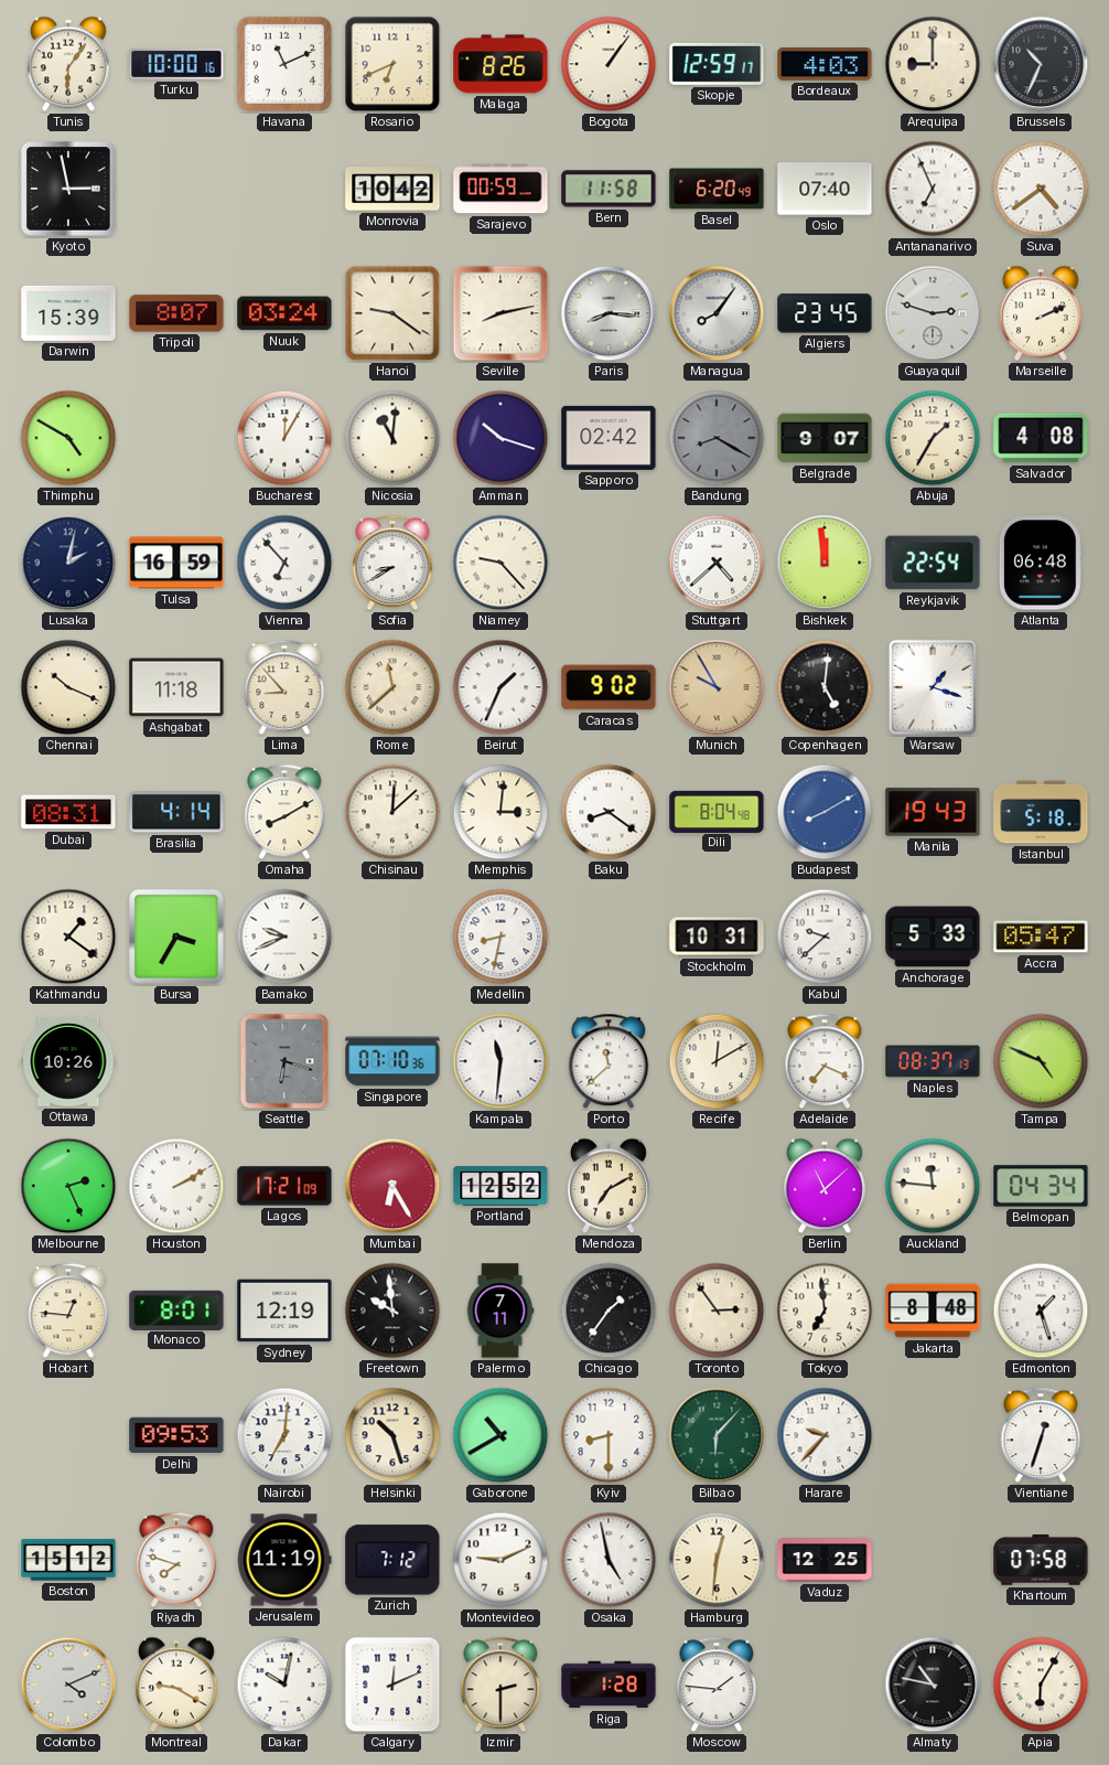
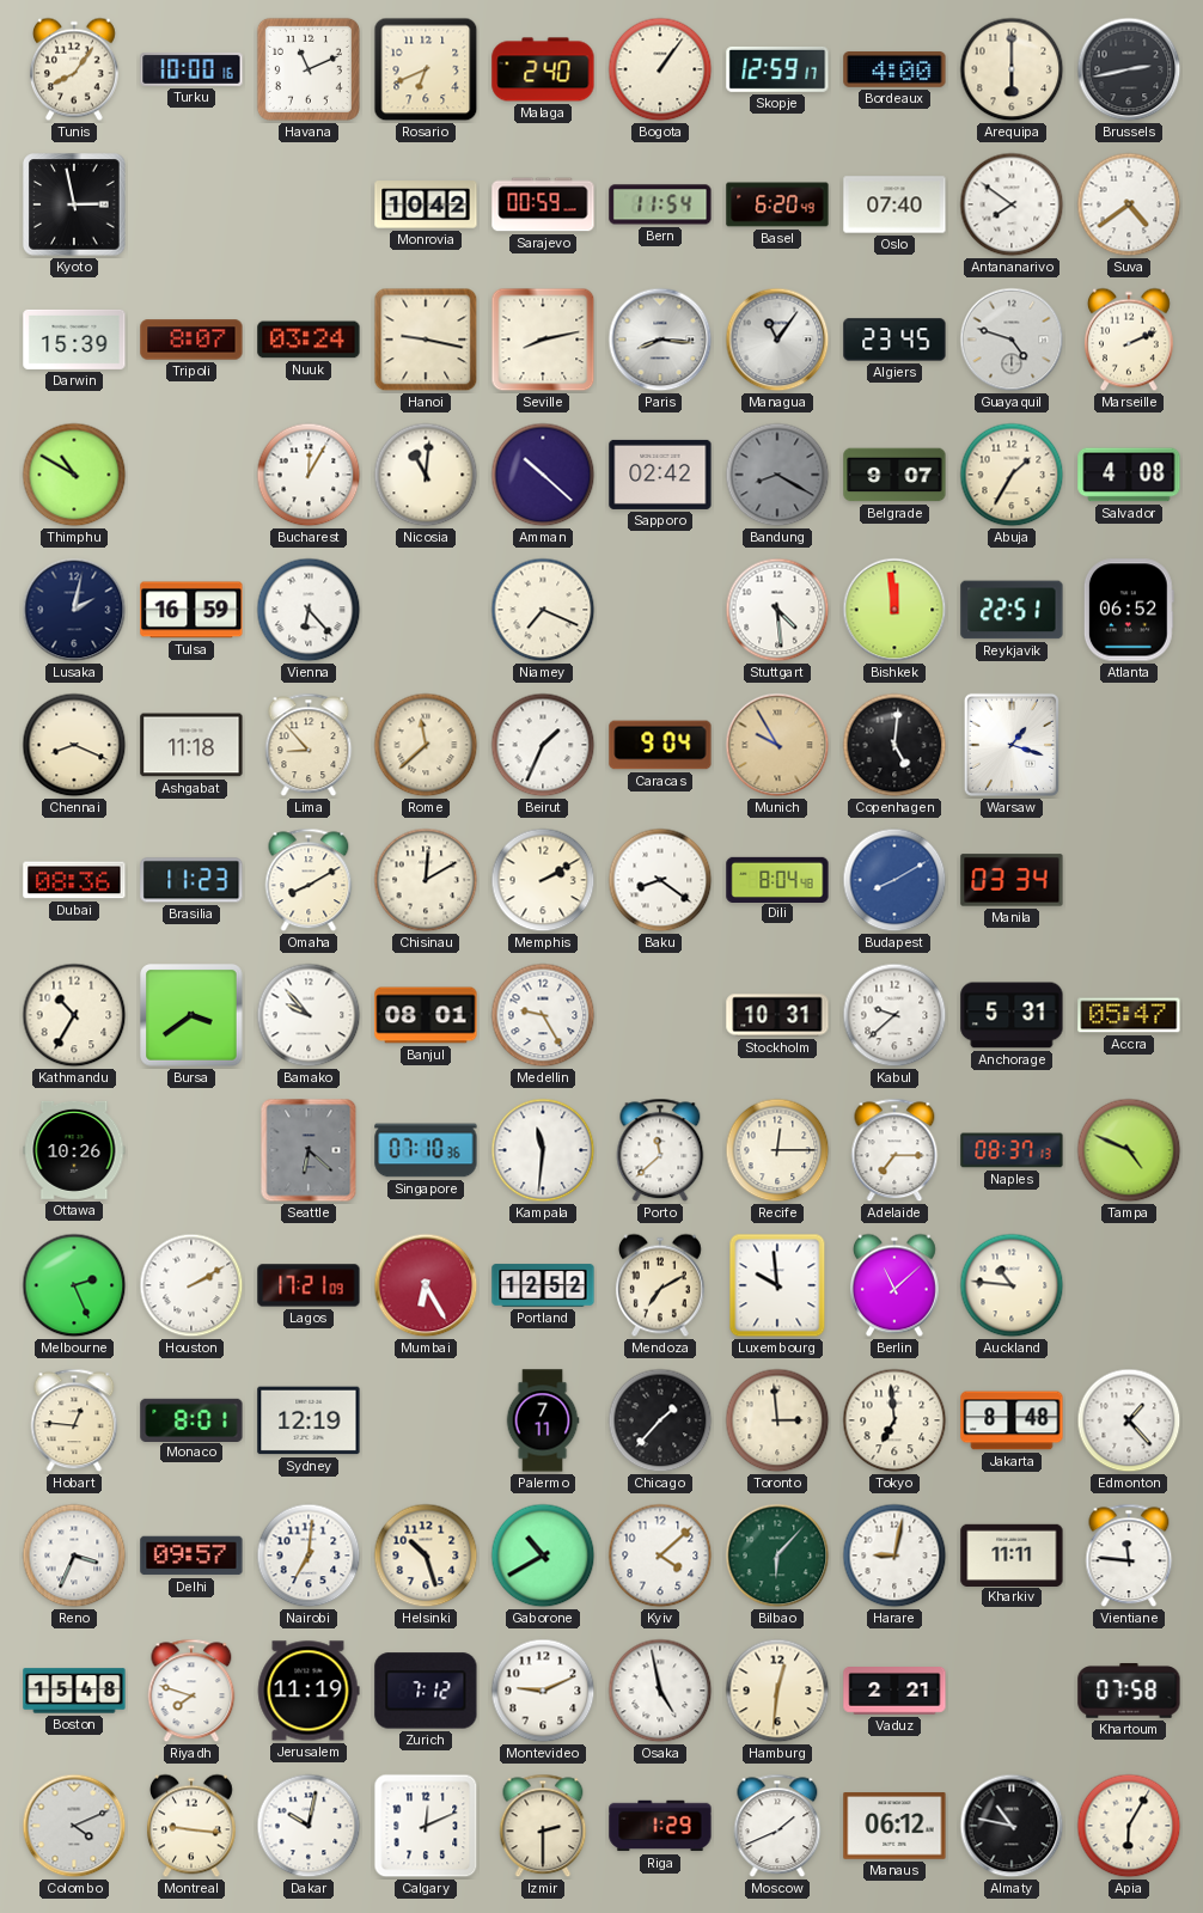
Tunis: 6:06 -> 8:06 (74, 69)
Malaga: 8:26 -> 2:40 (543, 69)
Bordeaux: 4:03 -> 4:00 (894, 71)
Arequipa: 9:00 -> 6:00 (1012, 69)
Brussels: 10:34 -> 2:43 (1129, 69)
Bern: 11:58 -> 11:54 (660, 204)
Antananarivo: 6:56 -> 7:51 (1012, 204)
Hanoi: 9:21 -> 9:17 (426, 340)
Managua: 8:06 -> 11:06 (777, 340)
Guayaquil: 2:48 -> 4:48 (1012, 340)
Thimphu: 4:50 -> 10:50 (74, 475)
Amman: 10:18 -> 10:22 (543, 475)
Vienna: 6:53 -> 6:23 (309, 610)
Sofia: 8:40 -> none (392, 563)
Niamey: 9:23 -> 7:19 (543, 610)
Stuttgart: 4:38 -> 4:29 (777, 610)
Reykjavik: 22:54 -> 22:51 (1012, 610)
Atlanta: 06:48 -> 06:52 (1129, 610)
Chennai: 10:19 -> 8:19 (74, 745)
Caracas: 9:02 -> 9:04 (660, 745)
Dubai: 08:31 -> 08:36 (74, 880)
Brasilia: 4:14 -> 11:23 (191, 880)
Chisinau: 12:08 -> 12:10 (426, 880)
Memphis: 3:01 -> 2:10 (543, 880)
Manila: 19:43 -> 03:34 (1012, 880)
Istanbul: 5:18 -> none (1041, 812)
Kathmandu: 1:21 -> 10:35 (74, 1015)
Bursa: 3:35 -> 3:39 (191, 1015)
Bamako: 9:41 -> 9:53 (309, 1015)
Banjul: none -> 08:01 (426, 1015)
Medellin: 8:32 -> 9:25 (543, 1015)
Anchorage: 5:33 -> 5:31 (1012, 1015)
Seattle: 6:18 -> 6:22 (309, 1150)
Recife: 12:10 -> 12:15 (777, 1150)
Adelaide: 7:19 -> 7:15 (894, 1150)
Luxembourg: none -> 9:59 (777, 1285)
Auckland: 11:46 -> 10:46 (1012, 1285)
Belmopan: 04:34 -> none (1041, 1186)
Freetown: 9:59 -> none (392, 1311)
Chicago: 1:36 -> 1:37 (660, 1420)
Toronto: 2:54 -> 2:59 (777, 1420)
Edmonton: 1:27 -> 1:23 (1129, 1420)
Reno: none -> 3:34 (74, 1556)
Delhi: 09:53 -> 09:57 (191, 1556)
Kyiv: 8:30 -> 4:08 (660, 1556)
Harare: 9:37 -> 9:02 (894, 1556)
Kharkiv: none -> 11:11 (1012, 1554)
Vientiane: 12:33 -> 11:46 (1129, 1556)
Boston: 15:12 -> 15:48 (74, 1691)
Vaduz: 12:25 -> 2:21 (894, 1692)
Montreal: 9:20 -> 9:16 (191, 1826)
Riga: 1:28 -> 1:29 (660, 1826)
Moscow: 1:46 -> 1:41 (777, 1826)
Manaus: none -> 06:12 (894, 1826)
